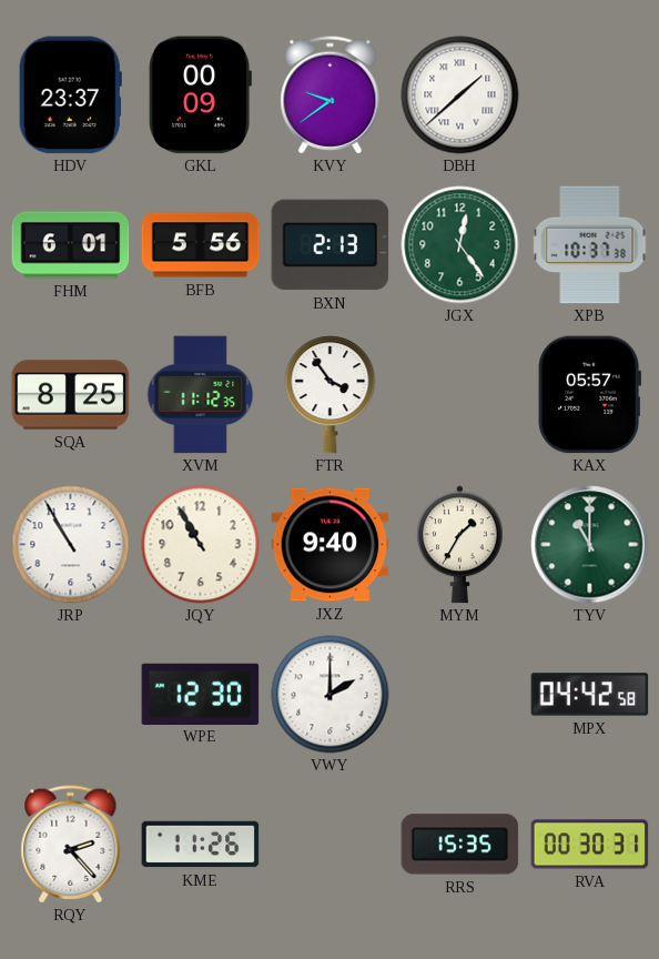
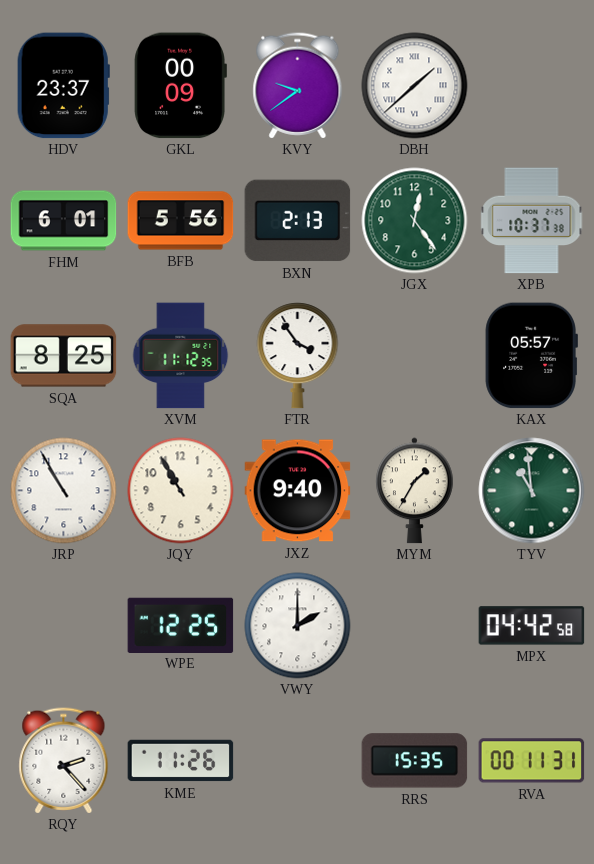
TYV: 11:00 -> 10:59 (532, 491)
WPE: 12:30 -> 12:25 (181, 625)
RVA: 00:30 -> 00:11 (532, 761)
